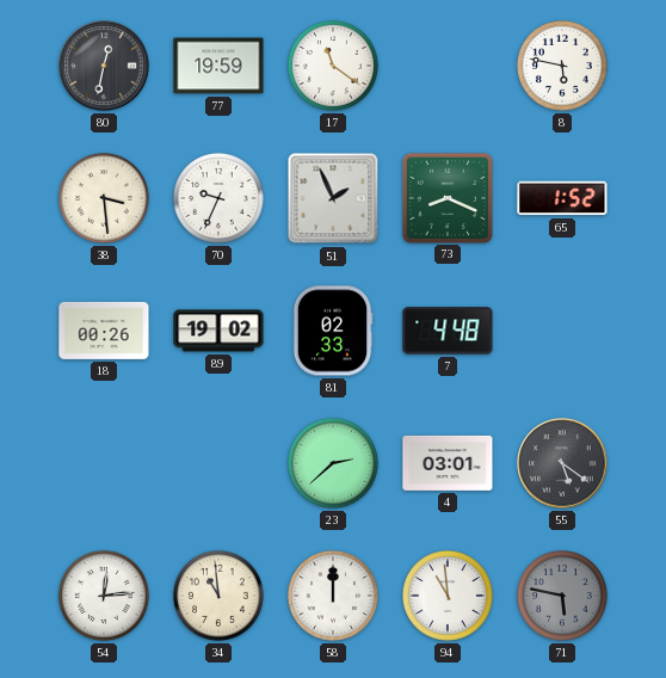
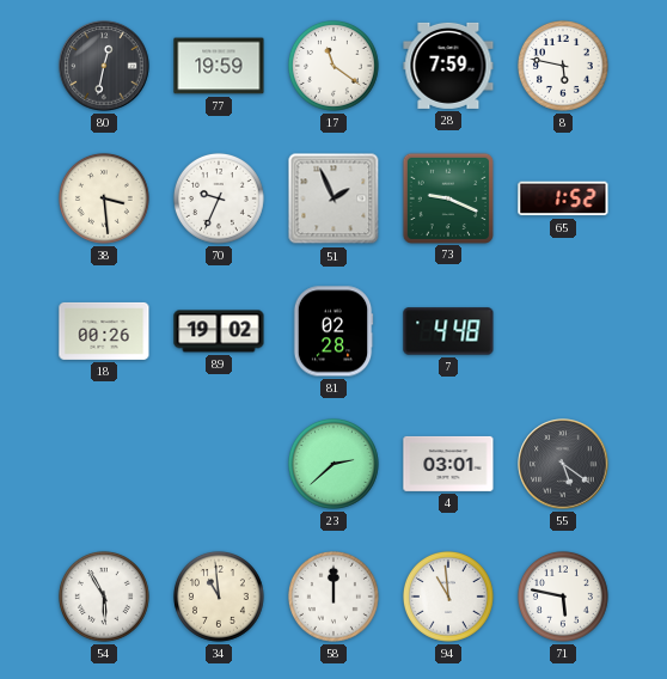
28: none -> 7:59 (448, 66)
73: 8:19 -> 9:19 (447, 197)
81: 02:33 -> 02:28 (333, 331)
54: 12:14 -> 5:55 (105, 597)
71 dial: grey -> white (564, 597)
